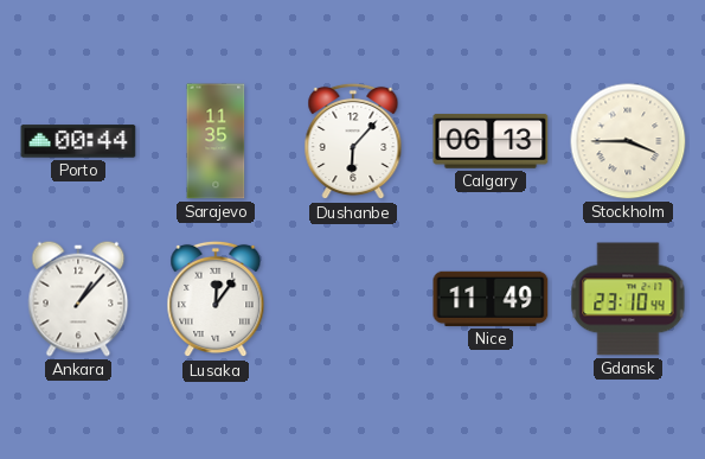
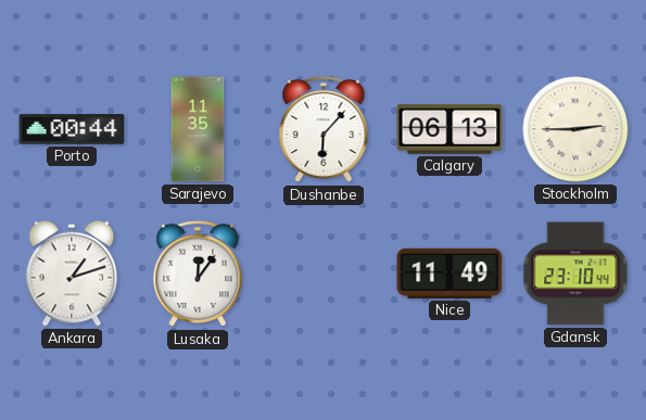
Stockholm: 3:45 -> 2:45 (575, 129)
Ankara: 1:07 -> 1:12 (72, 273)
